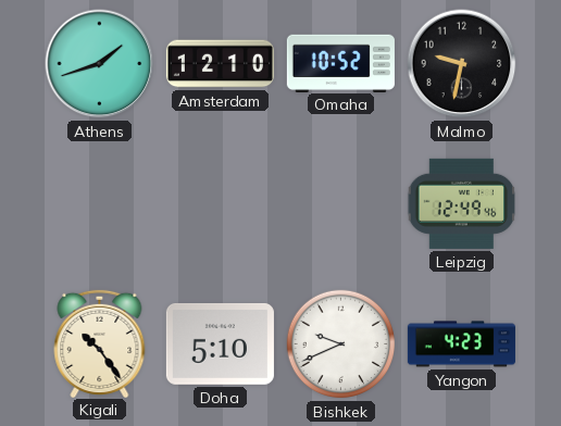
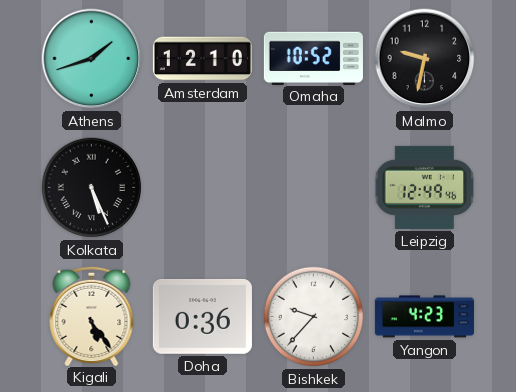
Kolkata: none -> 5:26 (92, 188)
Kigali: 10:24 -> 5:24 (92, 315)
Doha: 5:10 -> 0:36 (202, 316)
Bishkek: 9:41 -> 9:37 (314, 317)
